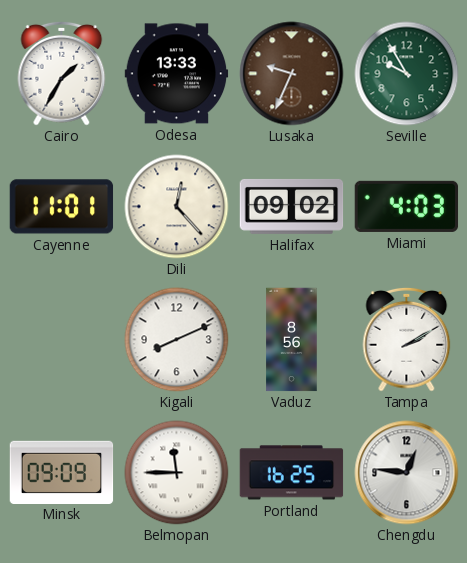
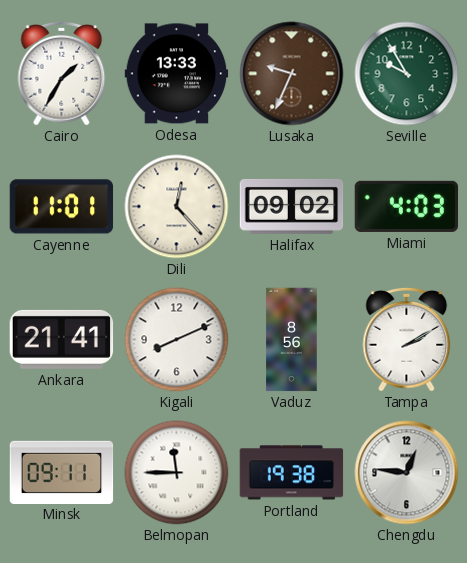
Ankara: none -> 21:41 (62, 339)
Minsk: 09:09 -> 09:11 (62, 472)
Portland: 16:25 -> 19:38 (292, 473)
